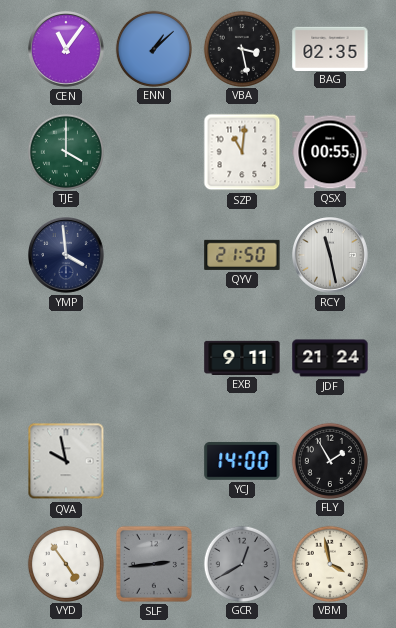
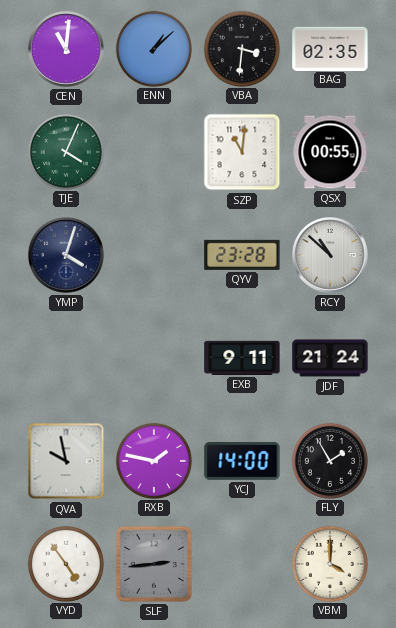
CEN: 11:06 -> 11:01 (67, 50)
VBA: 3:28 -> 3:31 (241, 48)
TJE: 4:00 -> 4:04 (65, 151)
YMP: 3:59 -> 4:03 (67, 256)
QYV: 21:50 -> 23:28 (242, 255)
RCY: 11:28 -> 10:52 (331, 256)
RXB: none -> 1:47 (153, 460)
GCR: 12:40 -> none (241, 563)
VBM: 3:58 -> 4:00 (329, 563)
